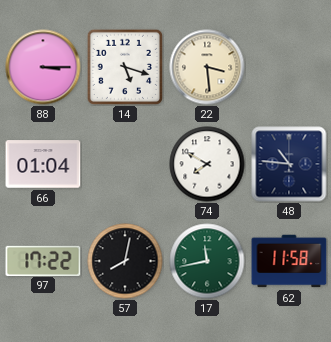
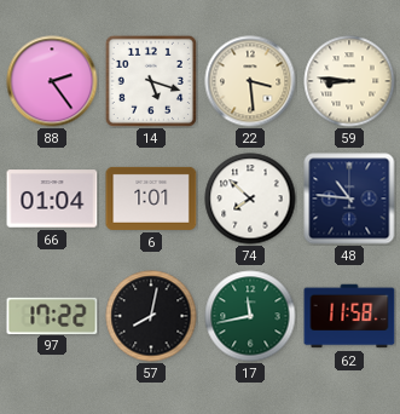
88: 3:15 -> 2:24 (52, 81)
59: none -> 8:46 (349, 81)
6: none -> 1:01 (151, 199)
74: 7:50 -> 7:52 (250, 199)
